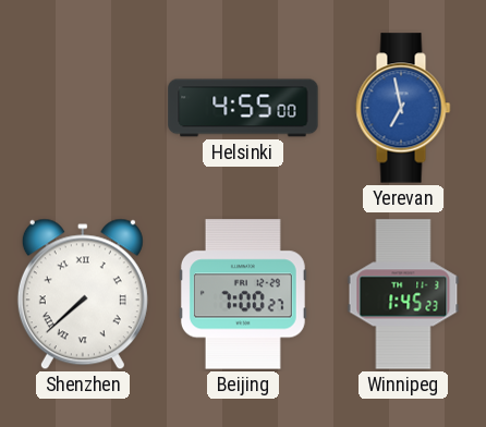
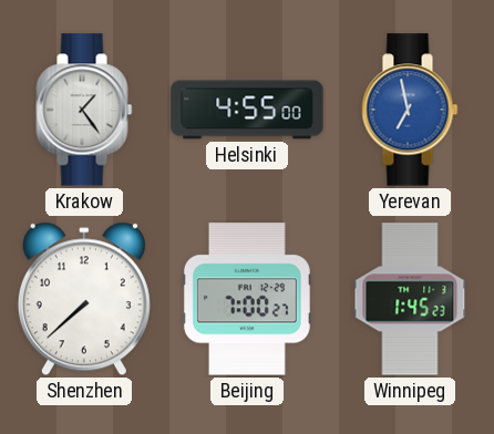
Krakow: none -> 1:24 (84, 110)
Shenzhen numerals: Roman -> Arabic (84, 299)
